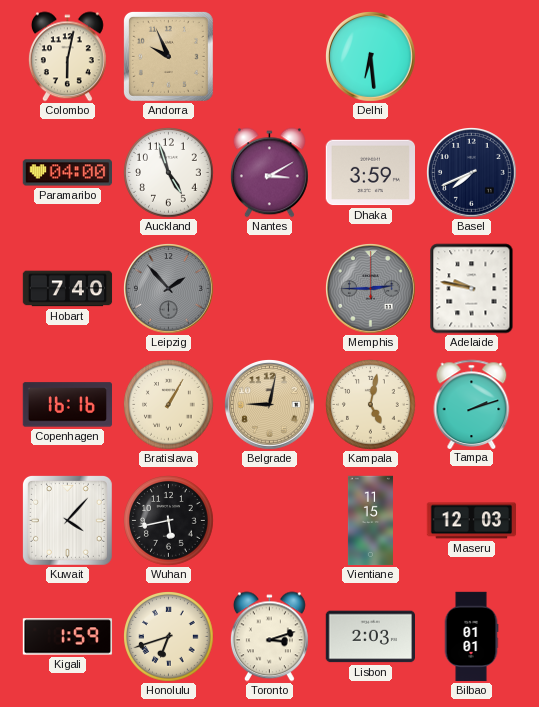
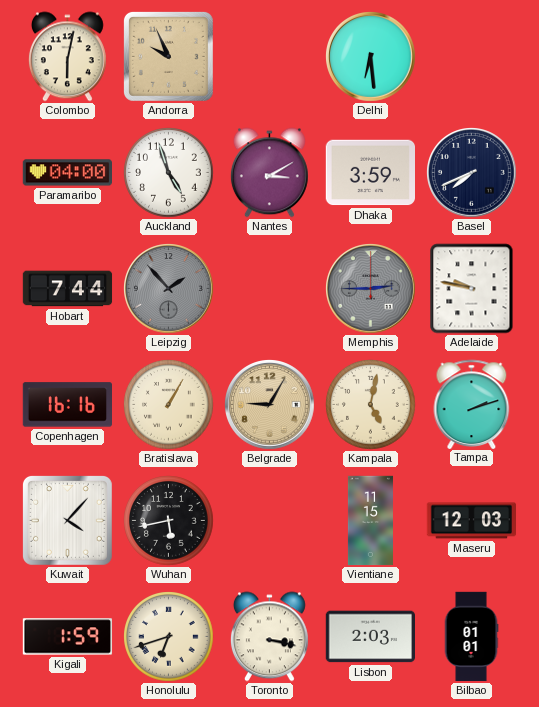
Hobart: 7:40 -> 7:44 (68, 289)
Belgrade: 9:02 -> 9:05 (270, 405)
Toronto: 3:12 -> 3:17 (269, 637)
